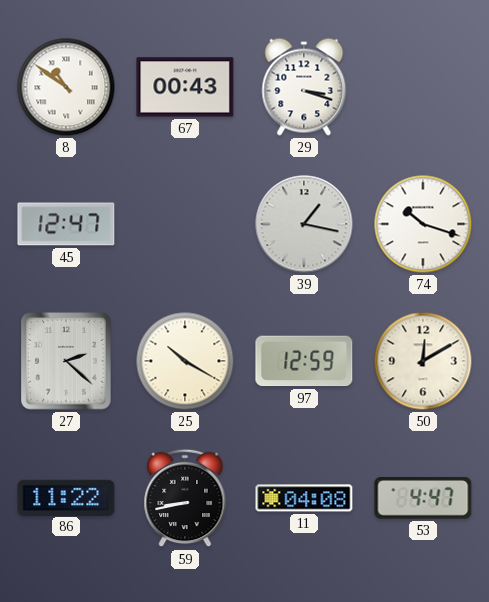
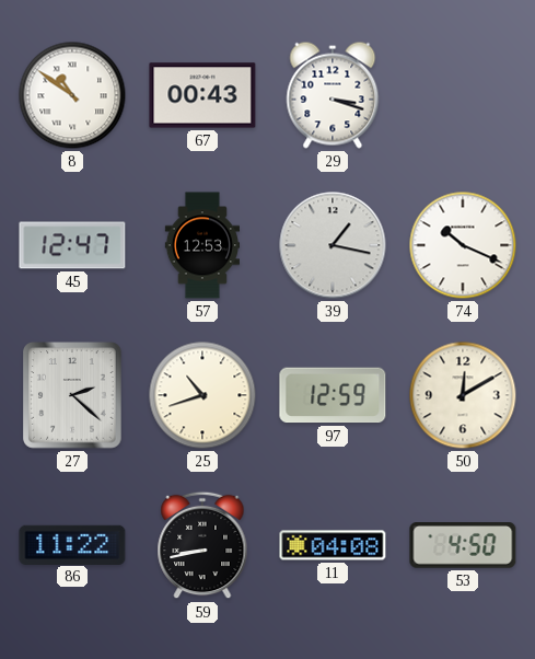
57: none -> 12:53 (201, 245)
74: 10:18 -> 10:19 (463, 245)
25: 10:20 -> 10:42 (202, 395)
53: 4:47 -> 4:50 (463, 546)
